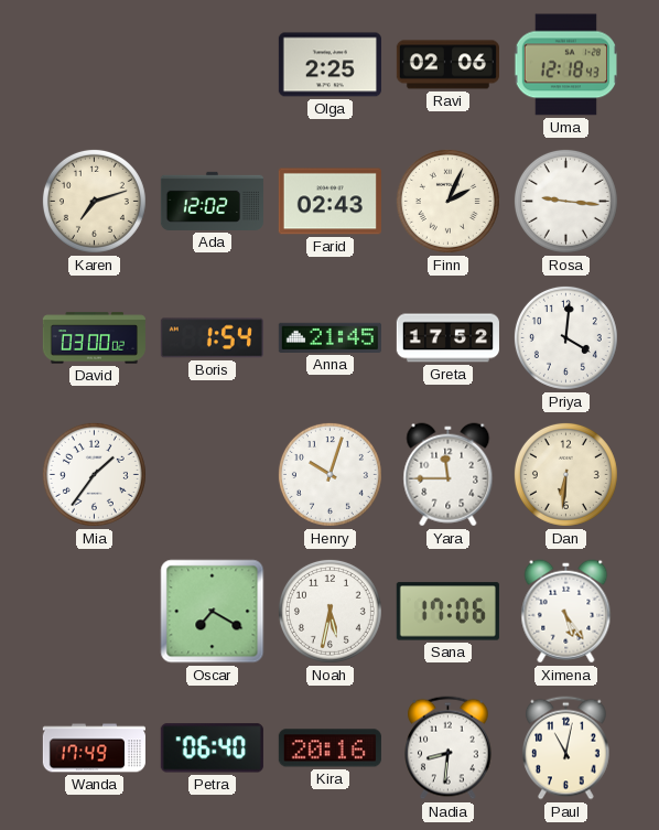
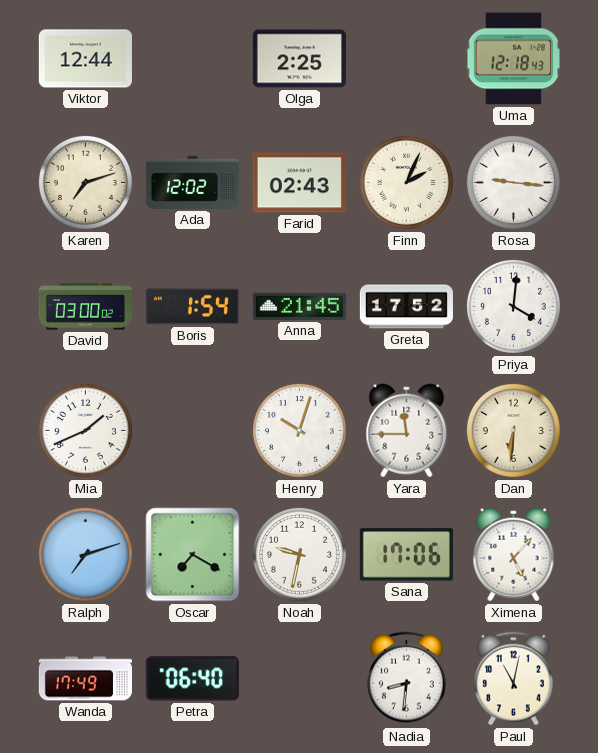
Viktor: none -> 12:44 (85, 59)
Ravi: 02:06 -> none (447, 65)
Mia: 1:36 -> 1:41 (85, 430)
Ralph: none -> 7:12 (85, 554)
Noah: 5:32 -> 9:32 (299, 554)
Ximena: 5:24 -> 5:07 (514, 555)
Kira: 20:16 -> none (329, 748)
